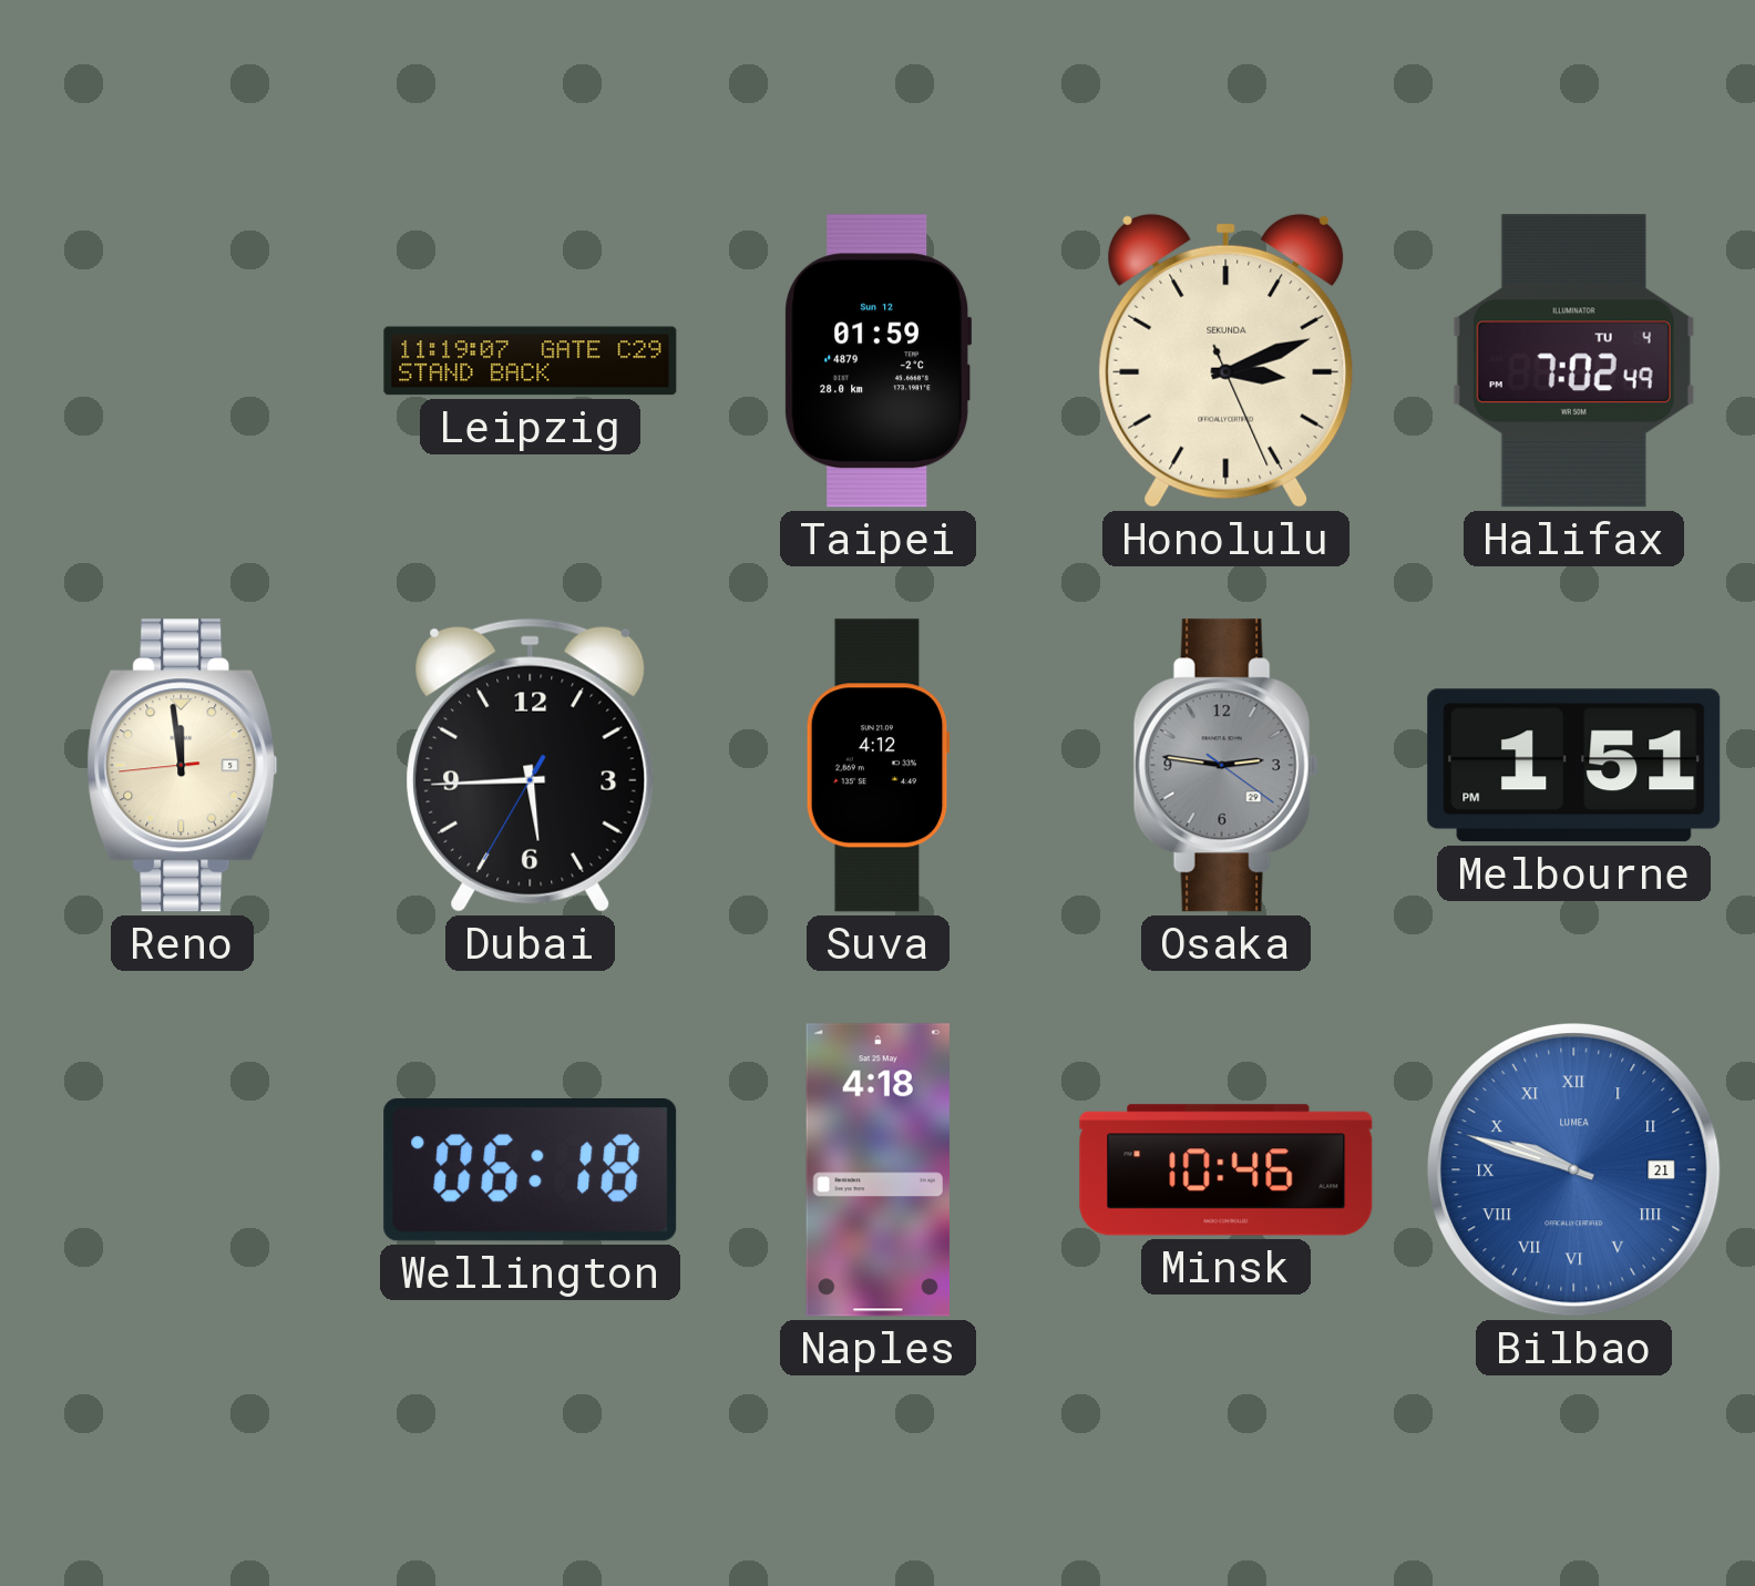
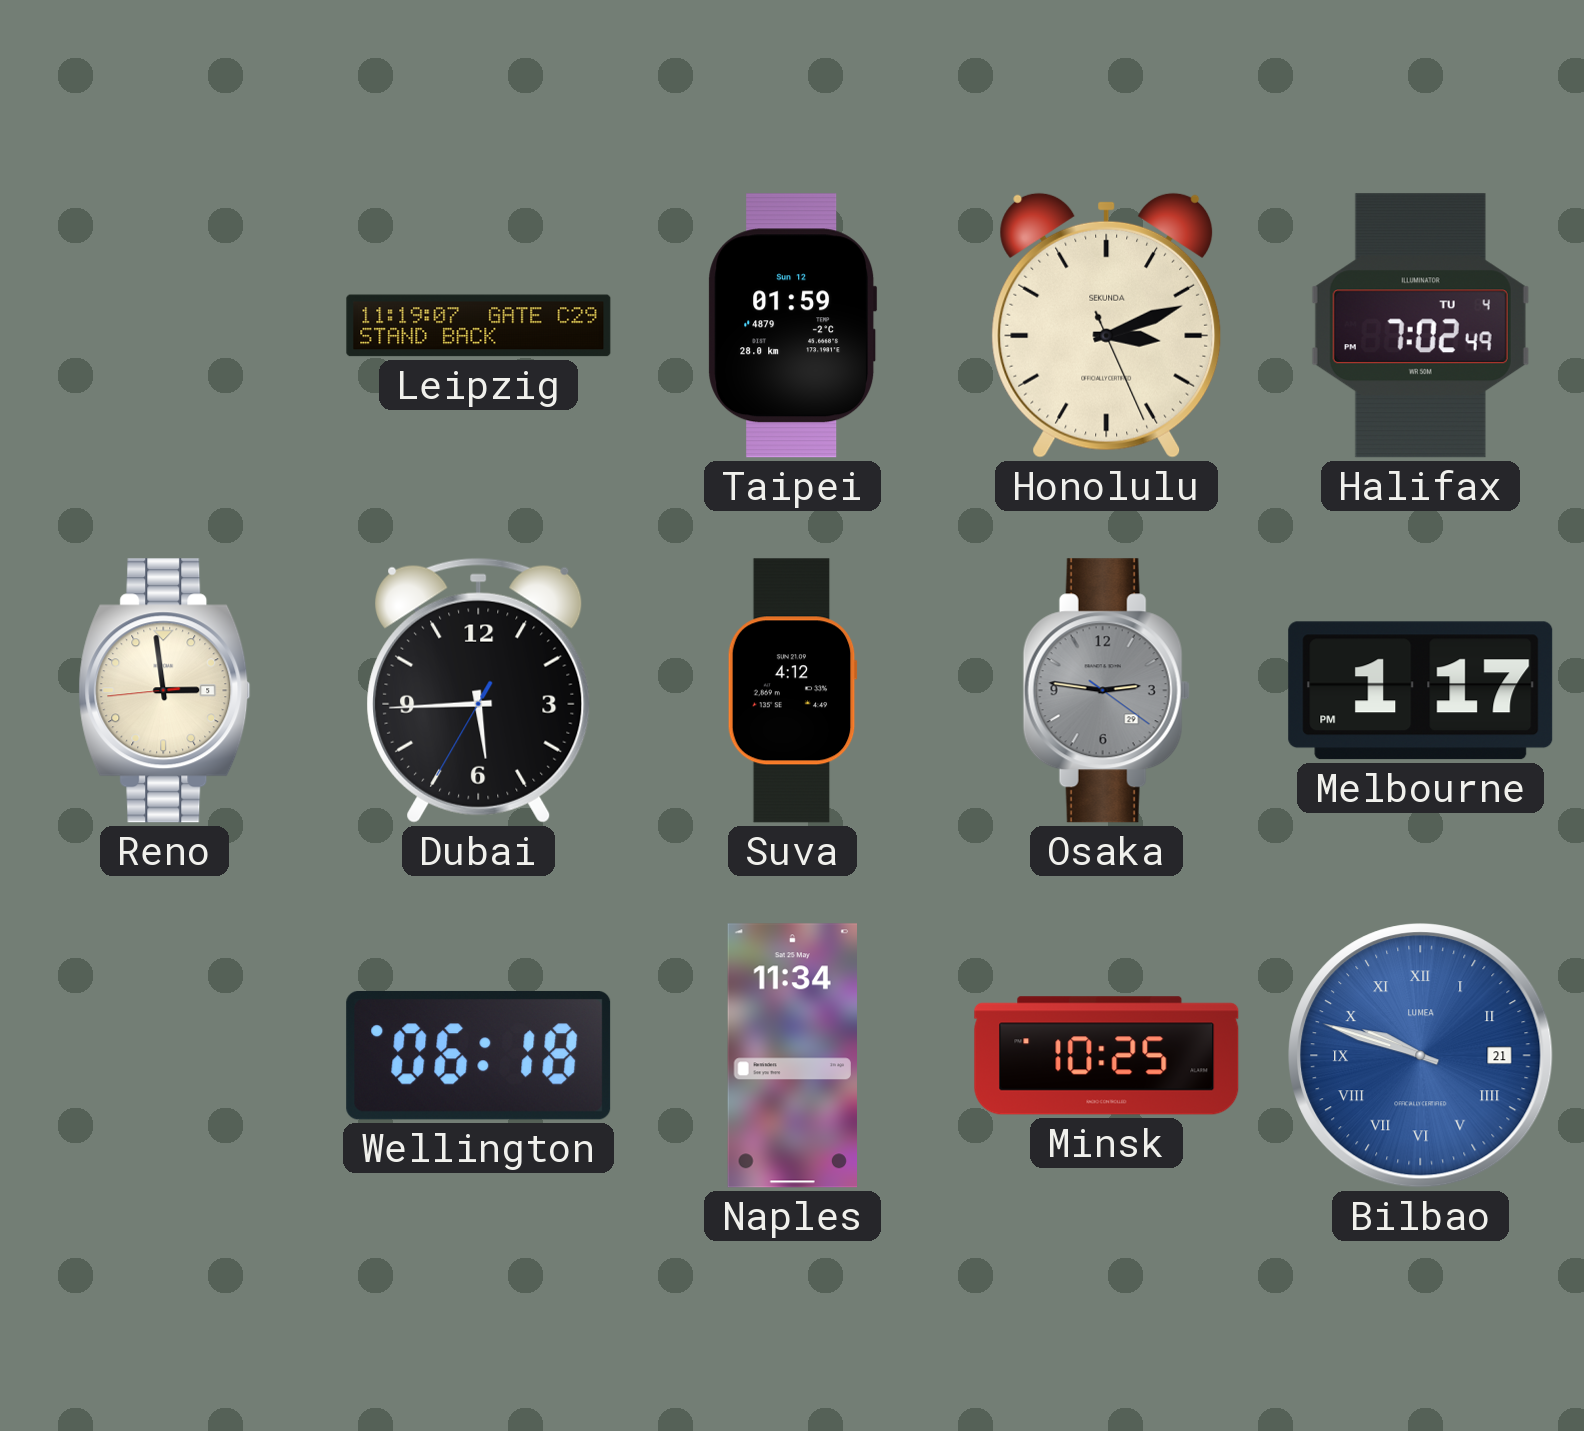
Reno: 11:58 -> 2:58 (165, 691)
Melbourne: 1:51 -> 1:17 (1421, 691)
Naples: 4:18 -> 11:34 (792, 1056)
Minsk: 10:46 -> 10:25 (1107, 1056)
